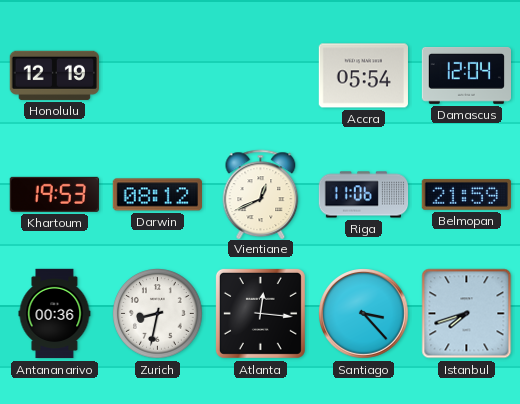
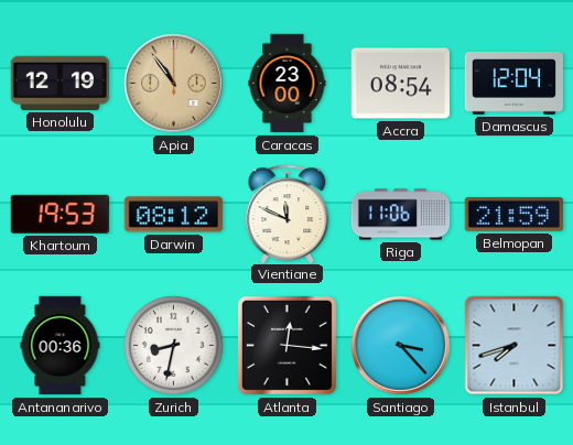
Apia: none -> 10:54 (174, 84)
Caracas: none -> 23:00 (288, 84)
Accra: 05:54 -> 08:54 (400, 84)
Vientiane: 12:41 -> 11:49 (288, 214)
